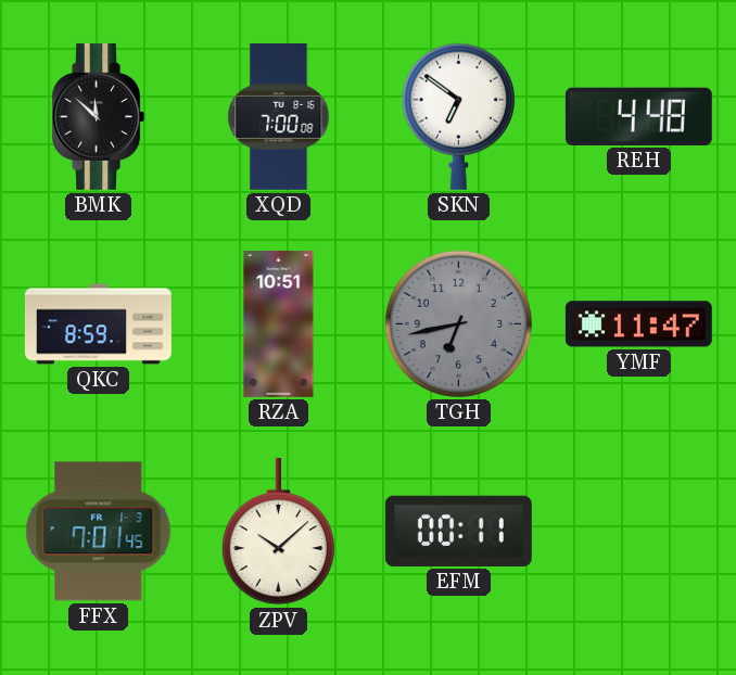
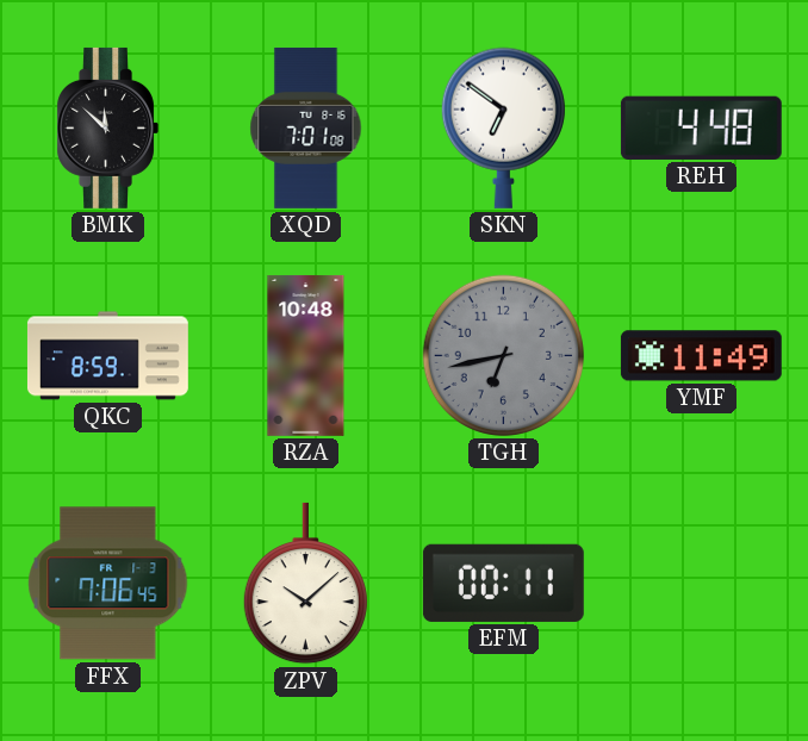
XQD: 7:00 -> 7:01 (306, 127)
RZA: 10:51 -> 10:48 (306, 355)
YMF: 11:47 -> 11:49 (701, 356)
FFX: 7:01 -> 7:06 (108, 584)
